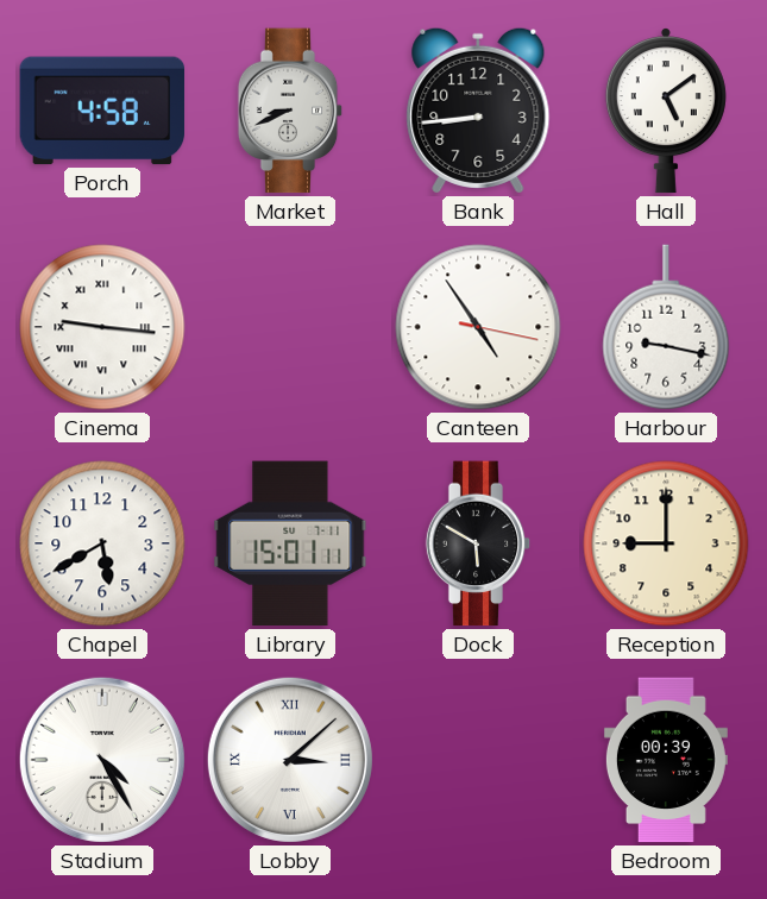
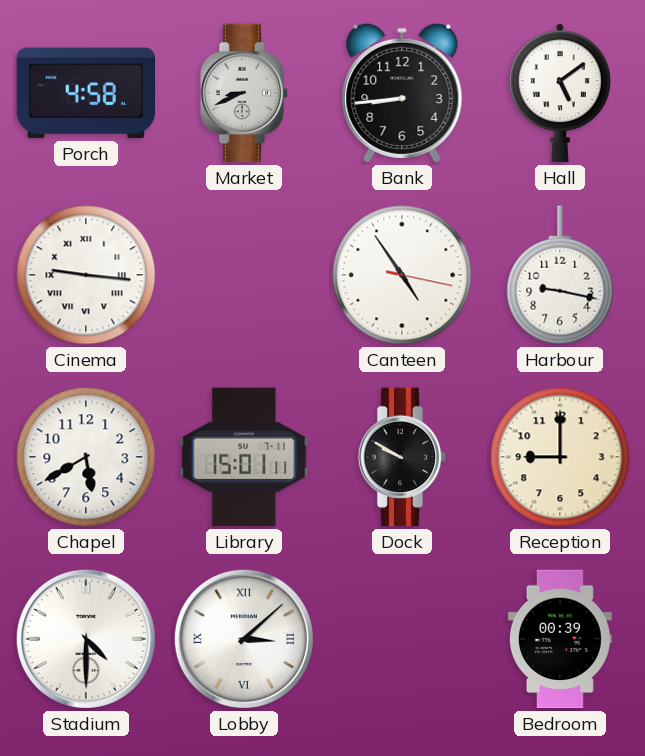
Dock: 5:50 -> 9:50 (402, 457)
Stadium: 4:25 -> 4:30 (86, 639)
